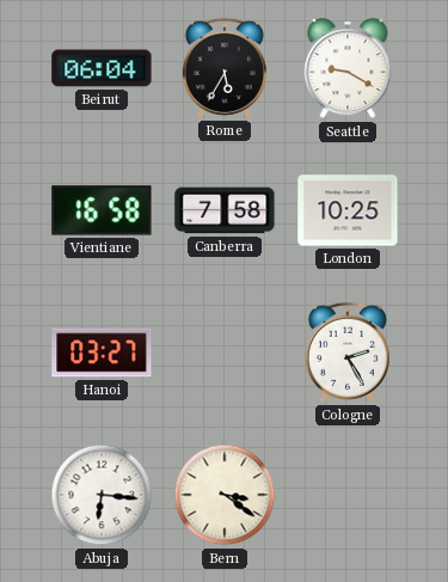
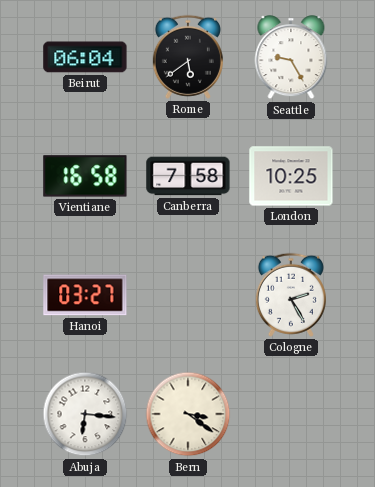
Rome: 5:35 -> 5:39 (188, 57)
Seattle: 9:20 -> 9:25 (291, 58)
